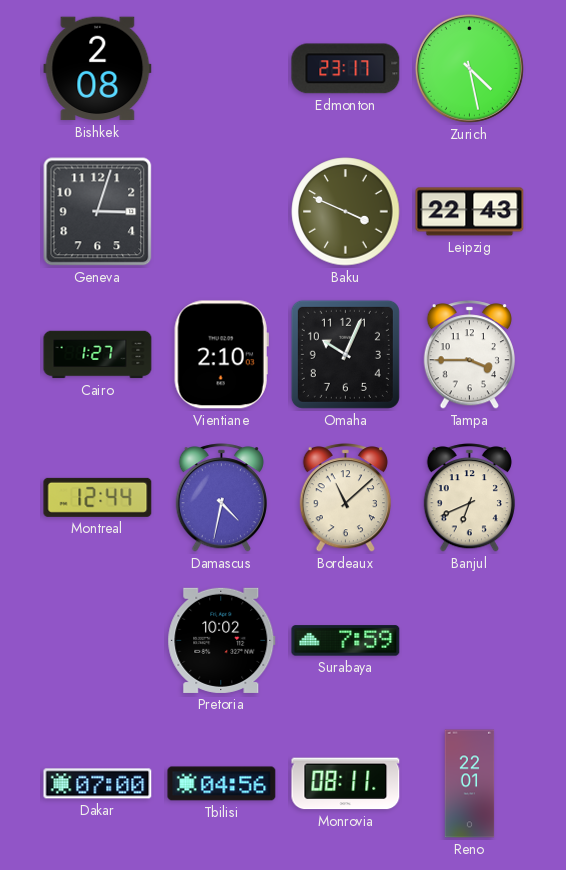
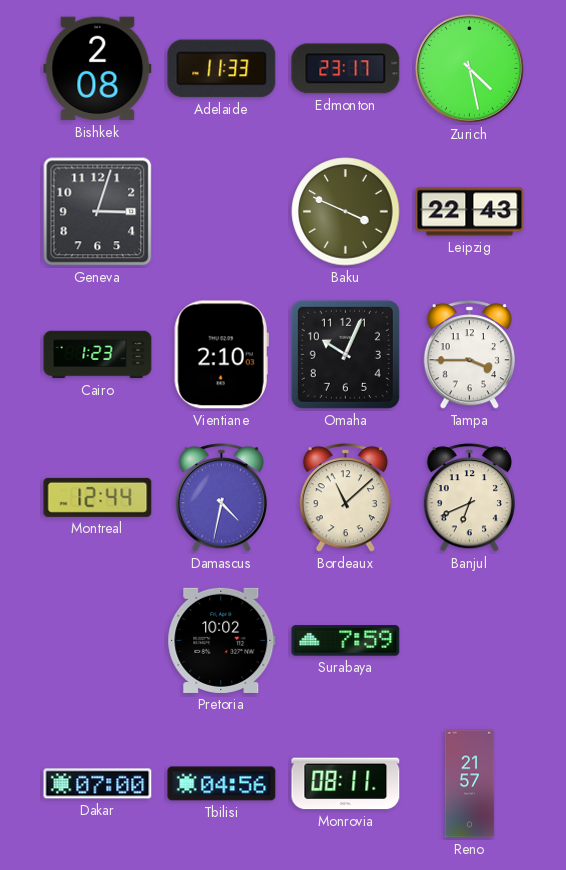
Adelaide: none -> 11:33 (222, 69)
Cairo: 1:27 -> 1:23 (98, 355)
Reno: 22:01 -> 21:57 (470, 784)
